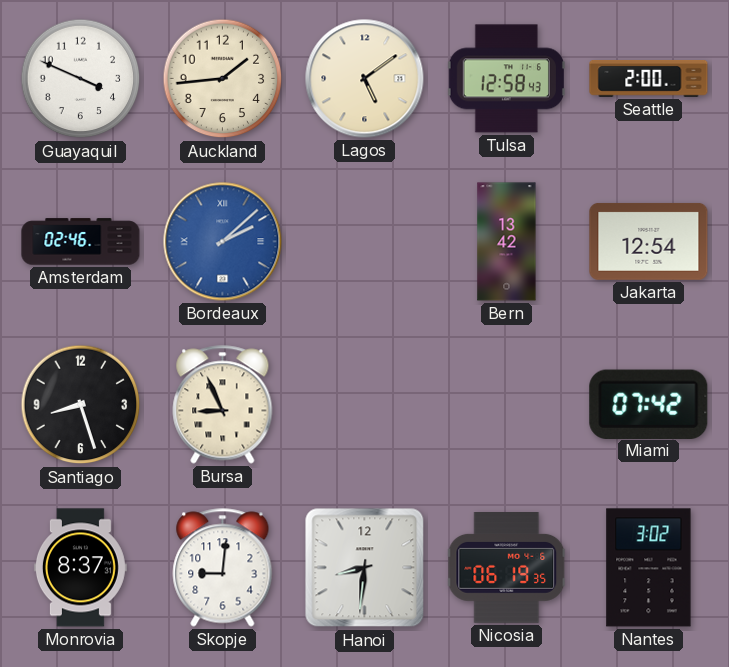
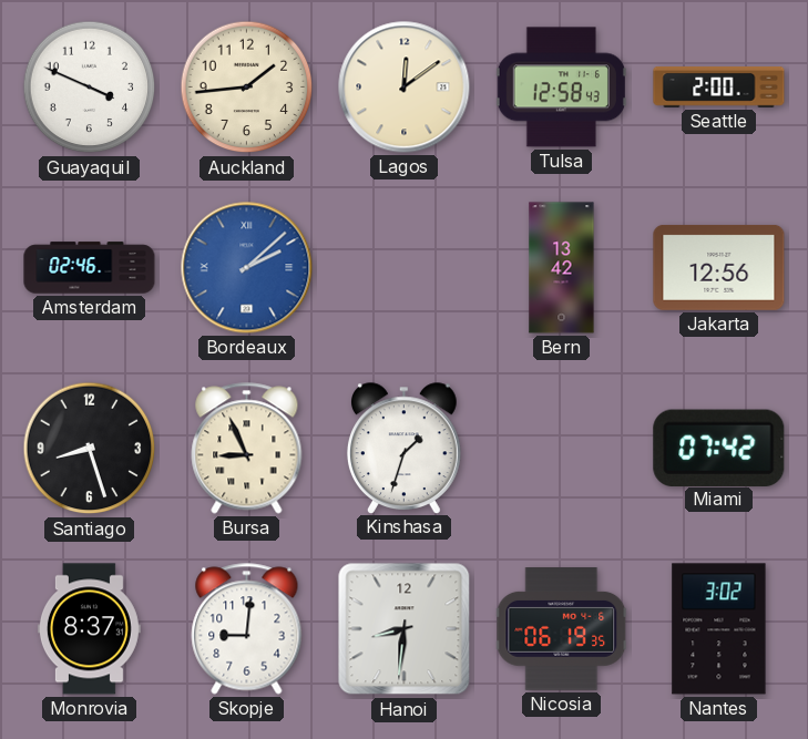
Lagos: 5:09 -> 12:09 (405, 88)
Jakarta: 12:54 -> 12:56 (719, 267)
Kinshasa: none -> 1:33 (405, 448)
